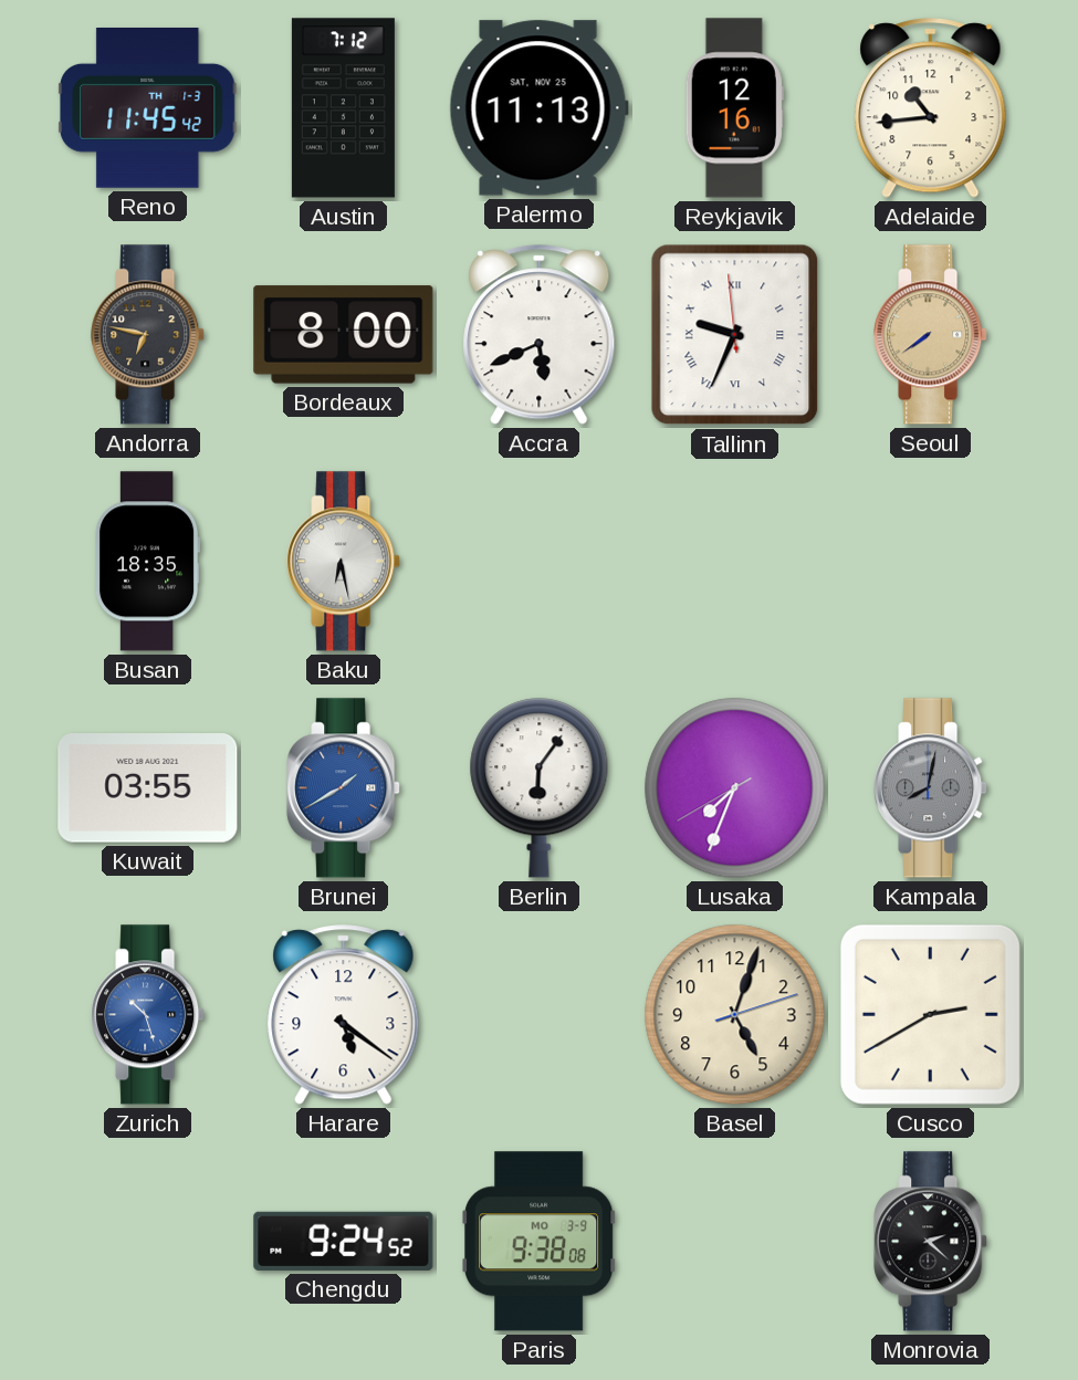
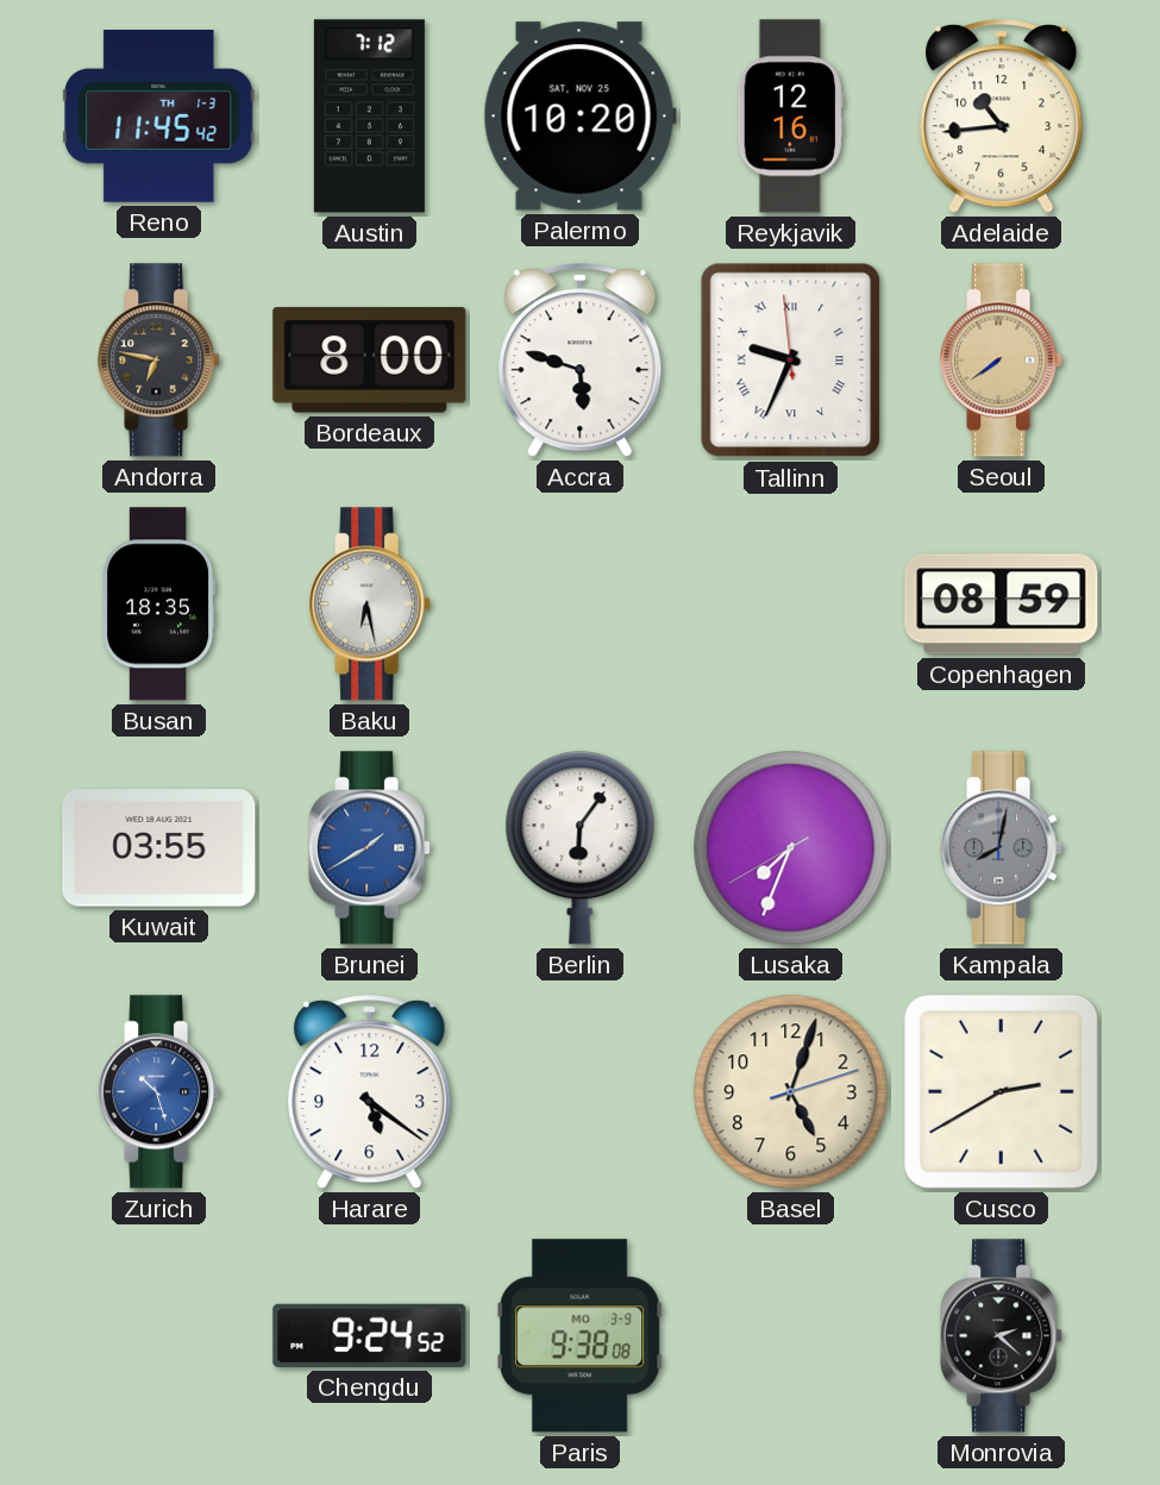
Palermo: 11:13 -> 10:20 (579, 117)
Accra: 5:41 -> 5:48 (581, 361)
Copenhagen: none -> 08:59 (1002, 604)
